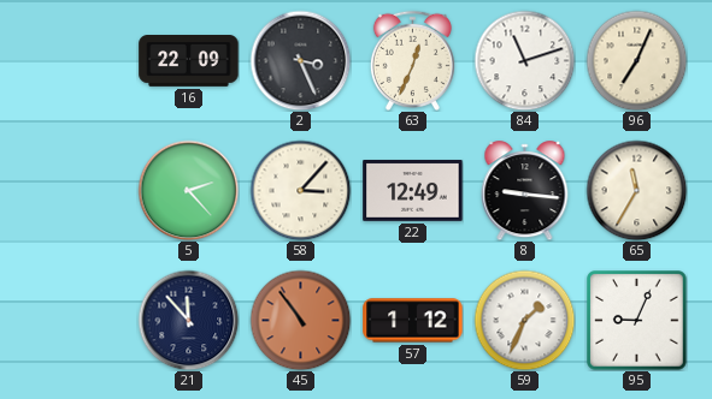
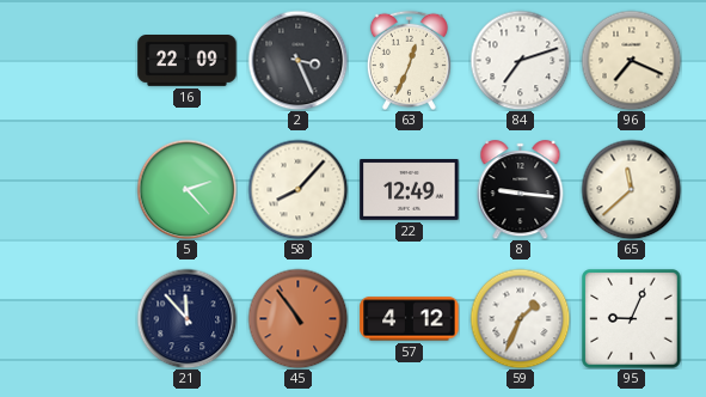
84: 11:12 -> 7:12 (520, 60)
96: 7:04 -> 7:19 (631, 60)
58: 3:07 -> 8:07 (297, 189)
65: 11:35 -> 11:38 (631, 189)
57: 1:12 -> 4:12 (410, 319)
